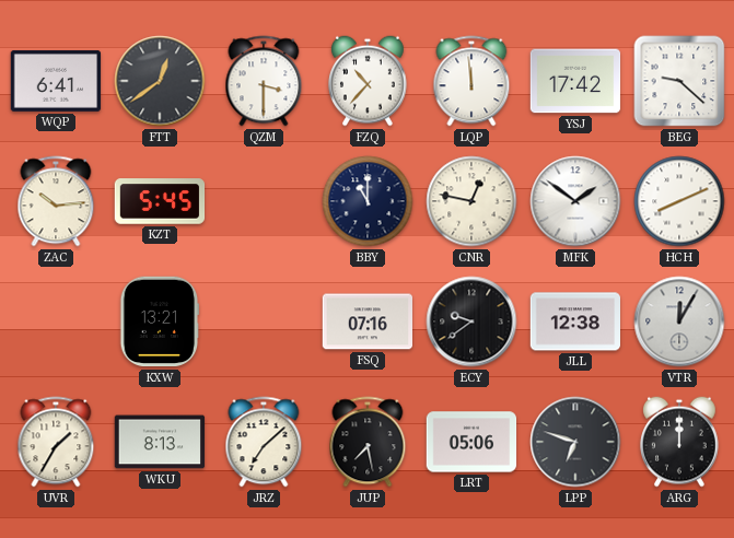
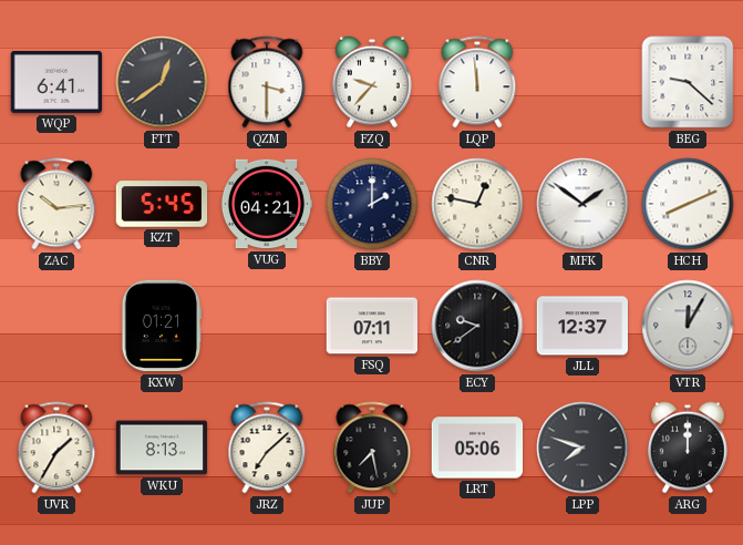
FZQ: 10:37 -> 9:37 (373, 82)
YSJ: 17:42 -> none (575, 81)
VUG: none -> 04:21 (267, 204)
BBY: 11:00 -> 2:00 (372, 204)
KXW: 13:21 -> 01:21 (162, 326)
FSQ: 07:16 -> 07:11 (371, 326)
JLL: 12:38 -> 12:37 (581, 326)
LPP: 6:48 -> 7:48 (582, 448)
